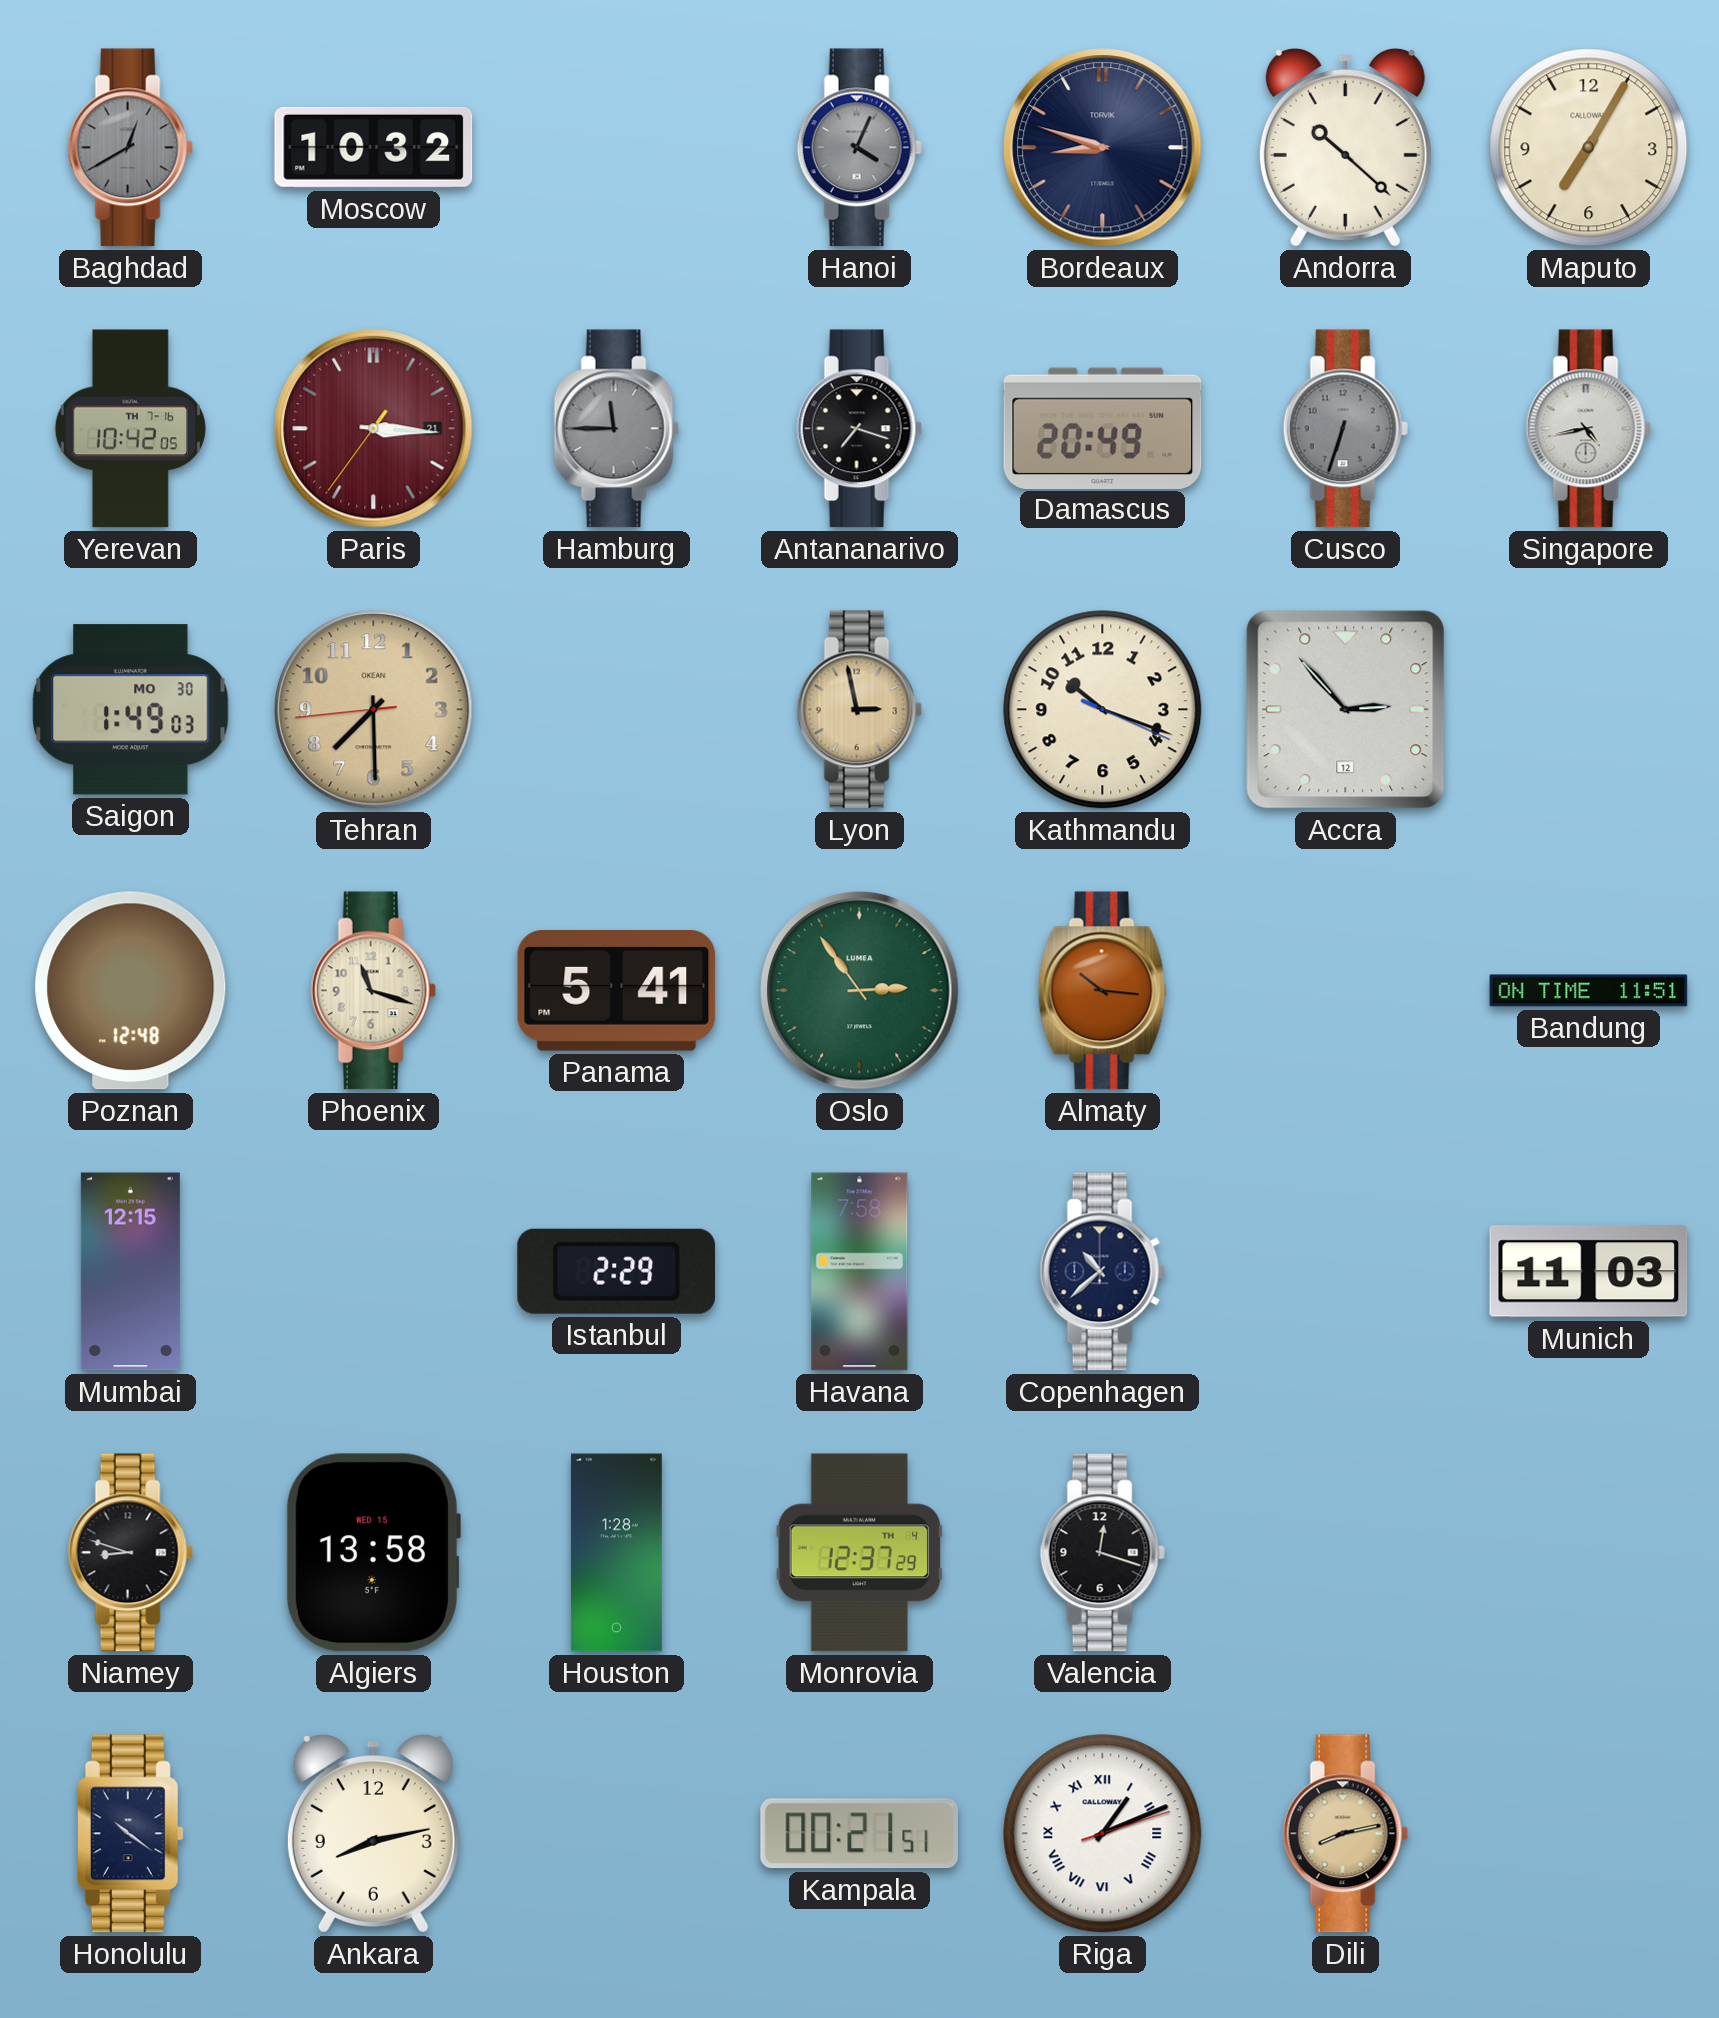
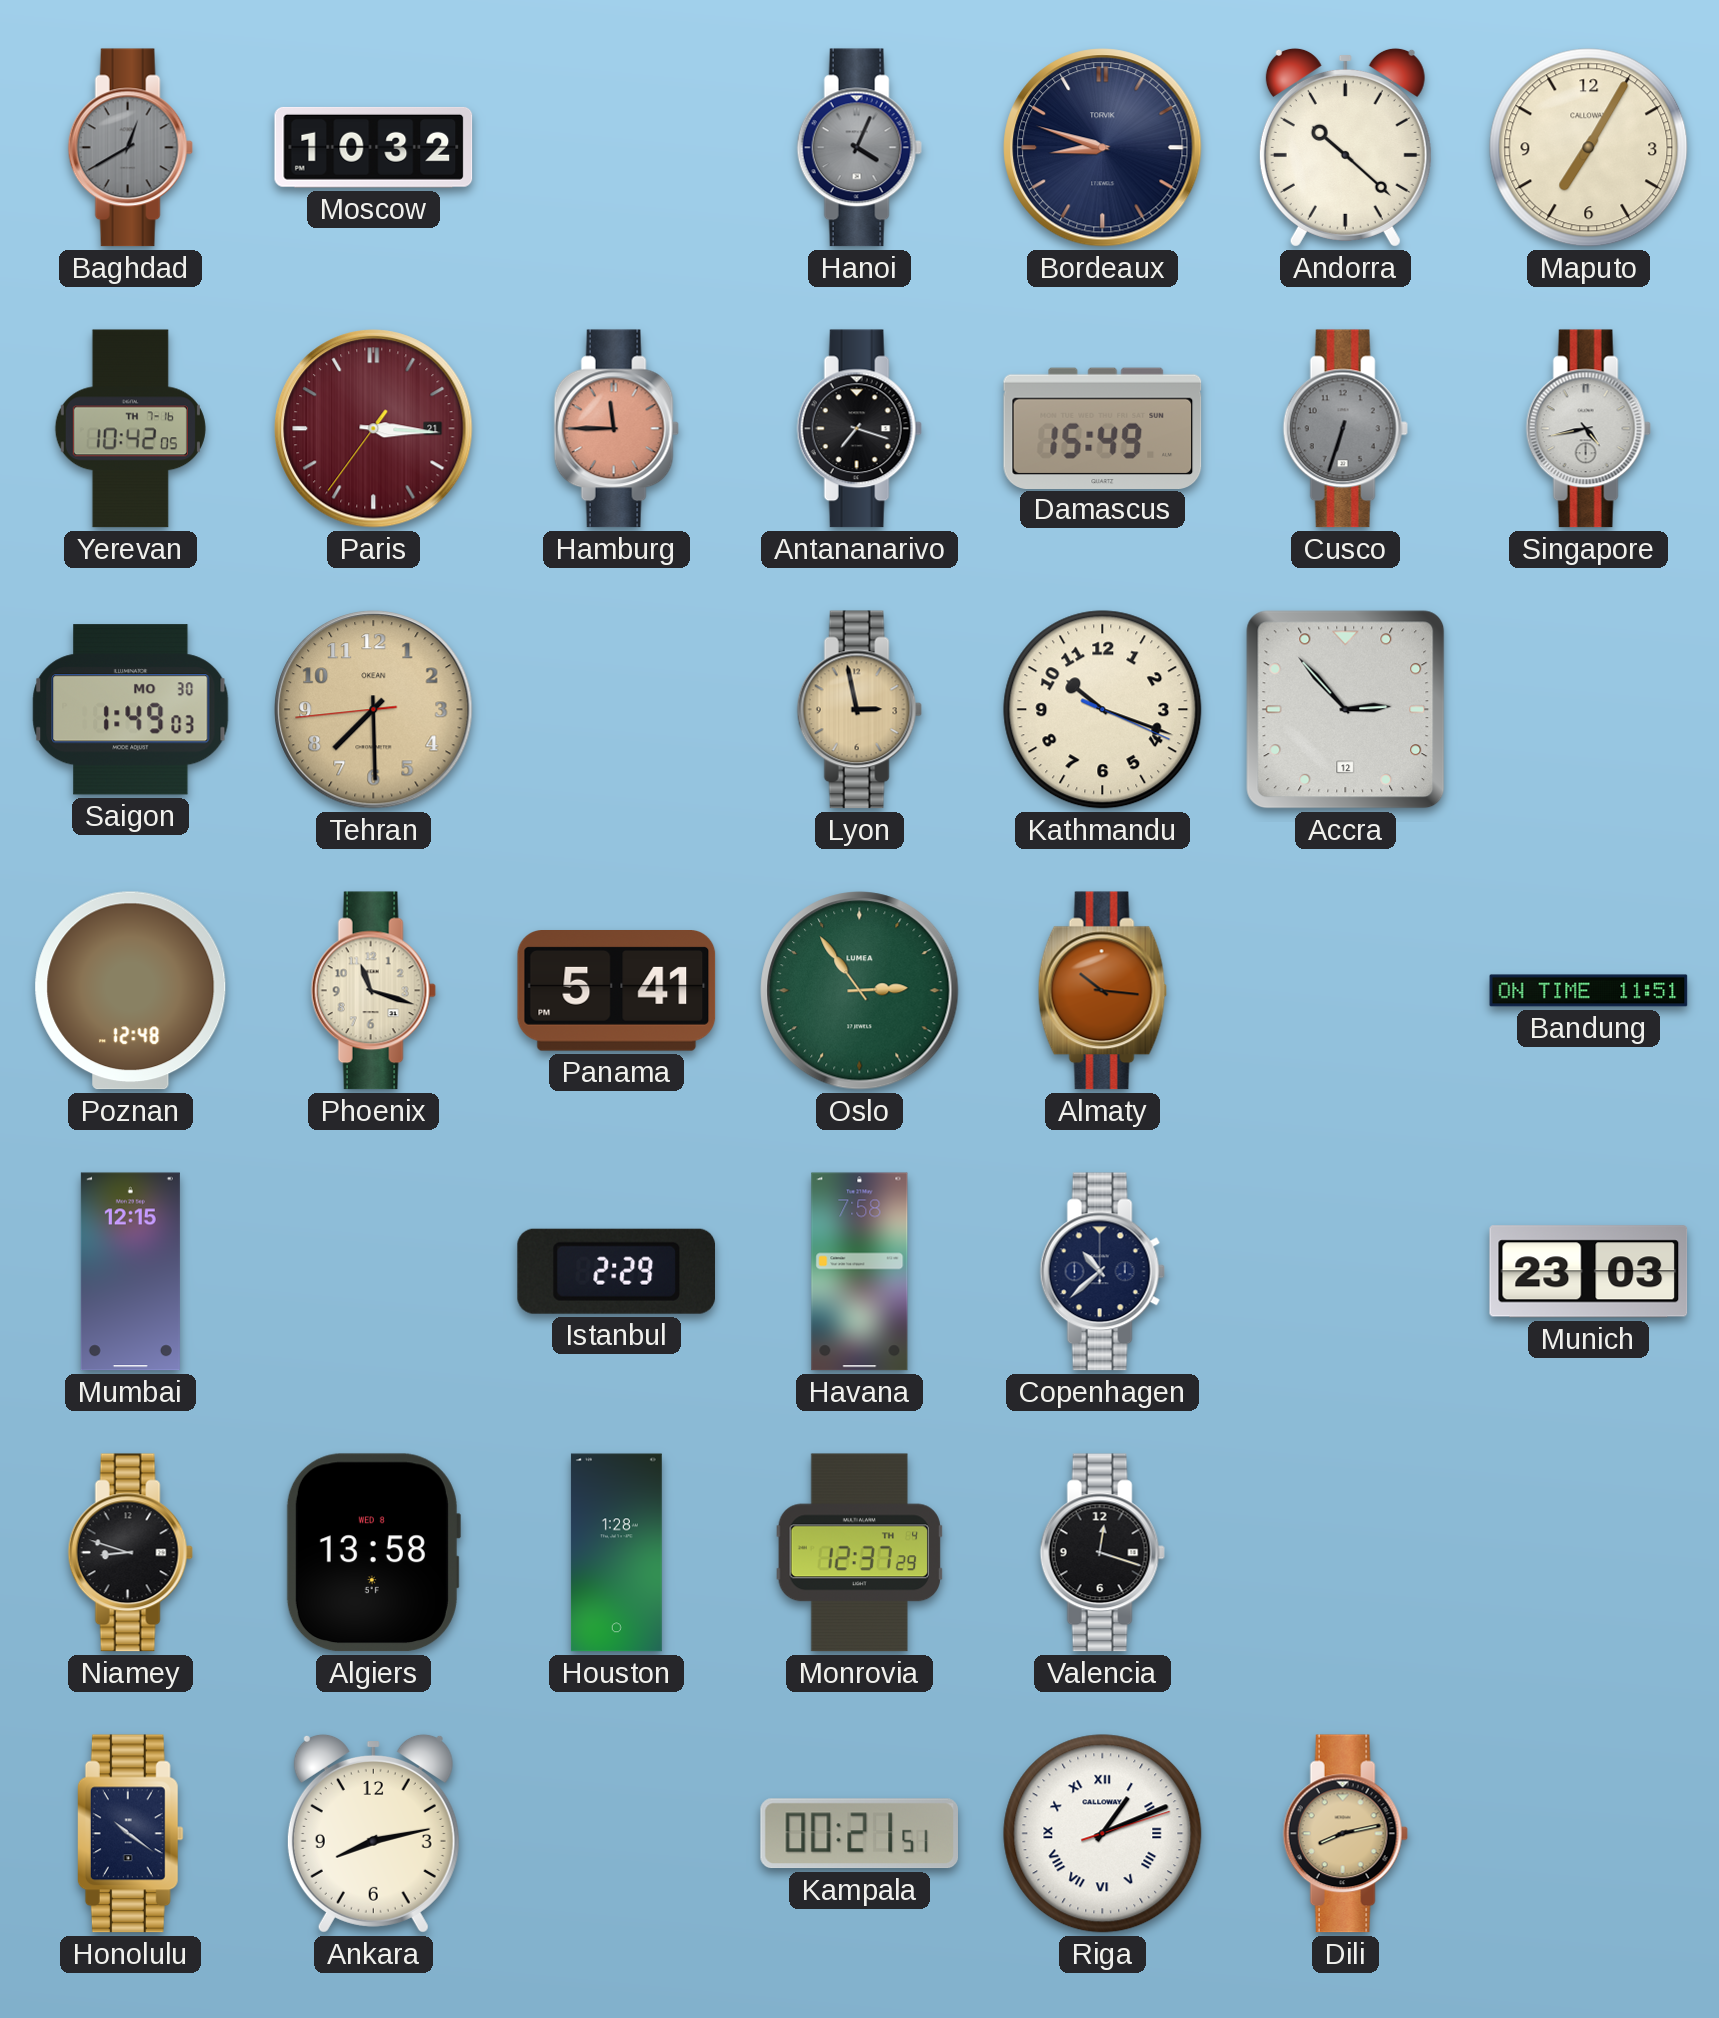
Hamburg dial: grey -> salmon (616, 429)
Damascus: 20:49 -> 15:49 (1103, 428)
Munich: 11:03 -> 23:03 (1589, 1272)
Algiers date: WED 15 -> WED 8 (373, 1553)
